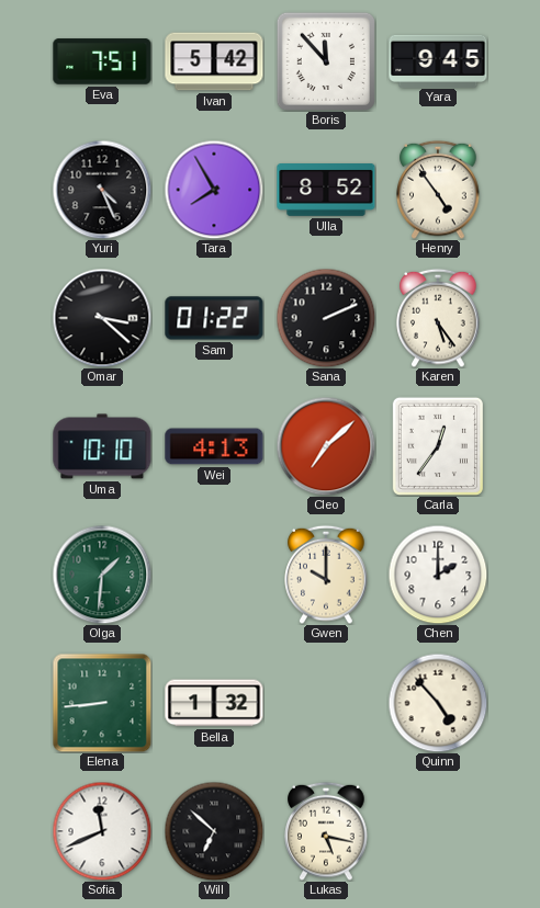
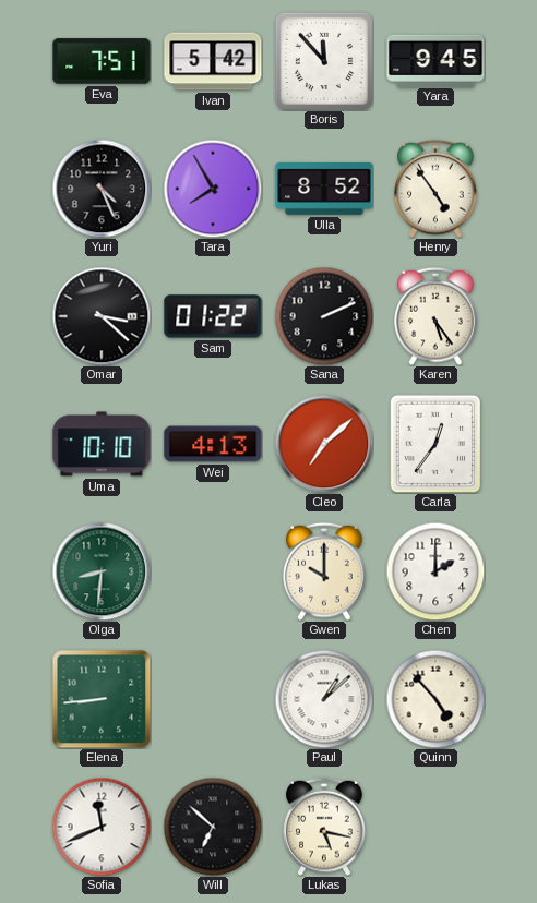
Olga: 1:31 -> 8:31 (102, 571)
Bella: 1:32 -> none (214, 703)
Paul: none -> 1:08 (324, 699)
